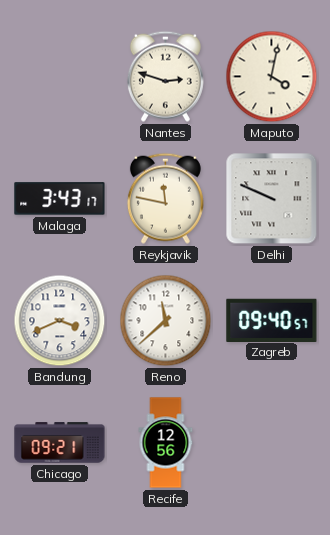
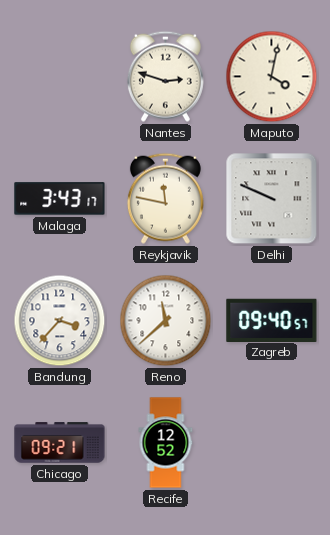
Bandung: 3:41 -> 3:37 (60, 321)
Recife: 12:56 -> 12:52 (166, 443)
